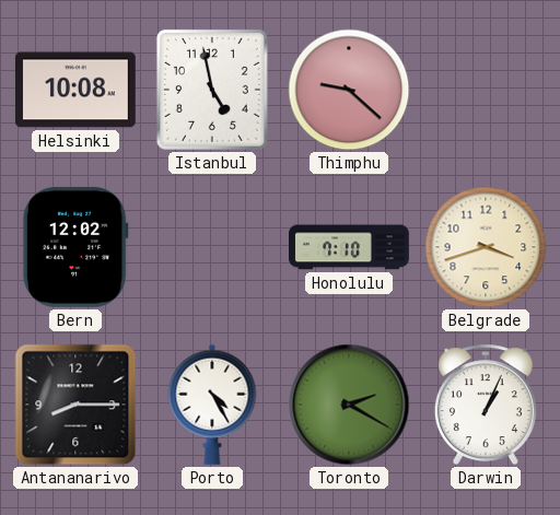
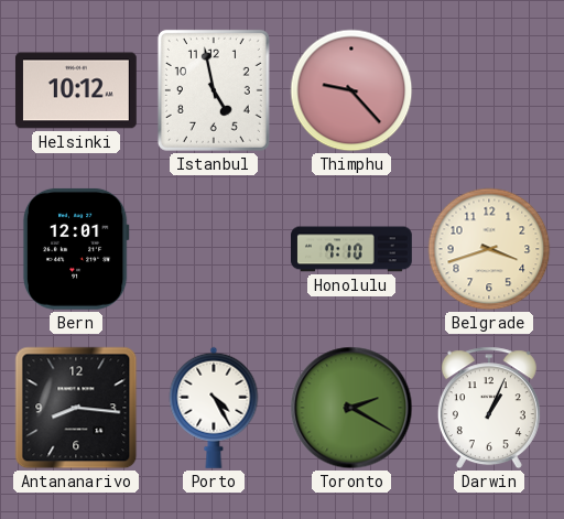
Helsinki: 10:08 -> 10:12 (76, 90)
Thimphu: 9:22 -> 9:23 (351, 90)
Bern: 12:02 -> 12:01 (76, 249)
Antananarivo: 8:15 -> 8:16 (76, 408)
